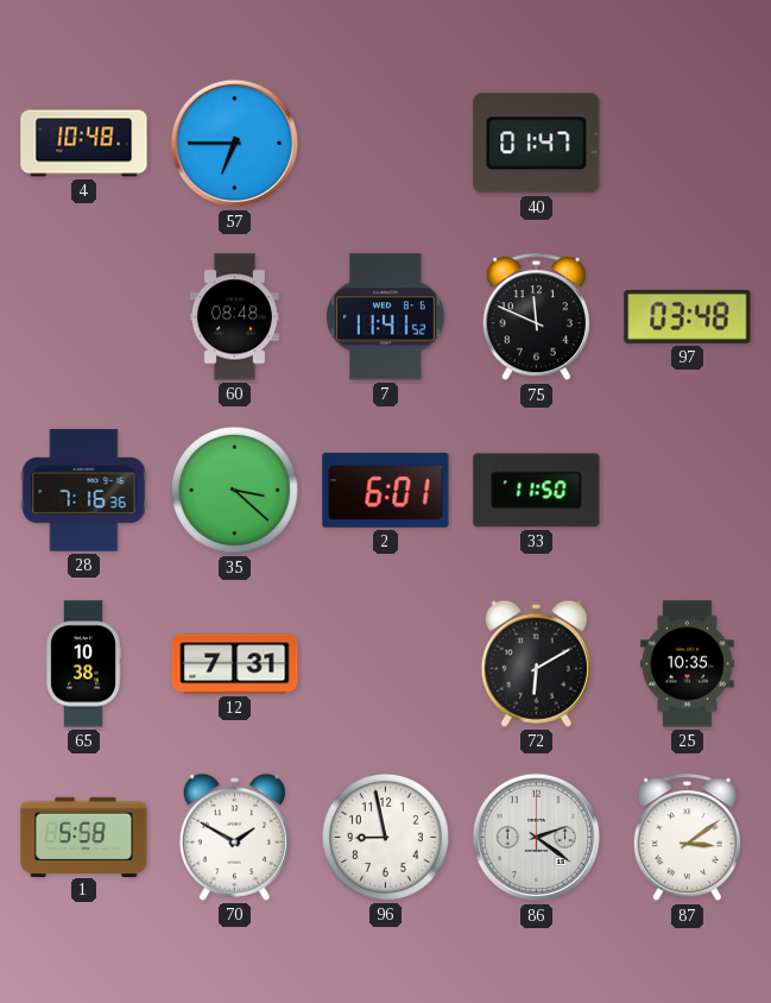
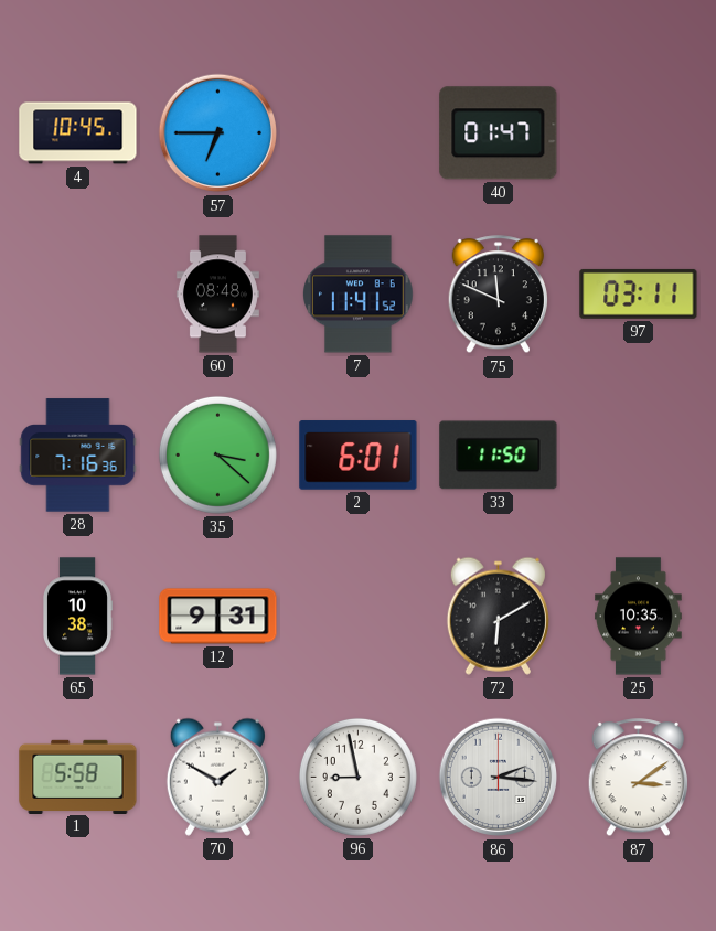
4: 10:48 -> 10:45 (78, 133)
97: 03:48 -> 03:11 (639, 293)
12: 7:31 -> 9:31 (218, 617)
86: 2:21 -> 2:16 (499, 778)
